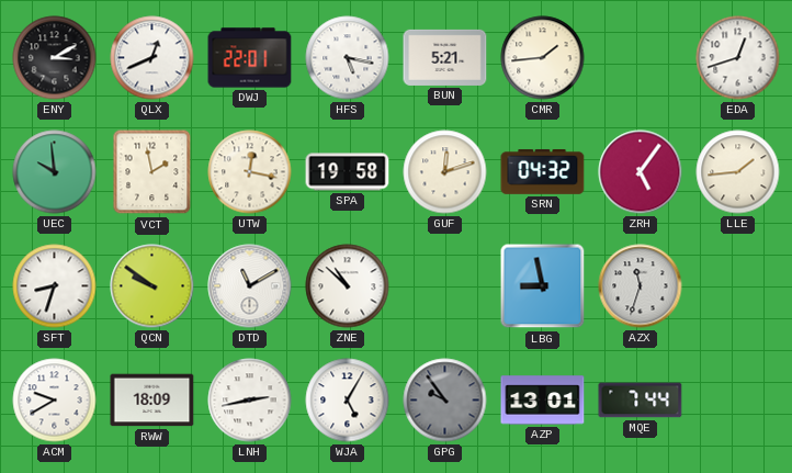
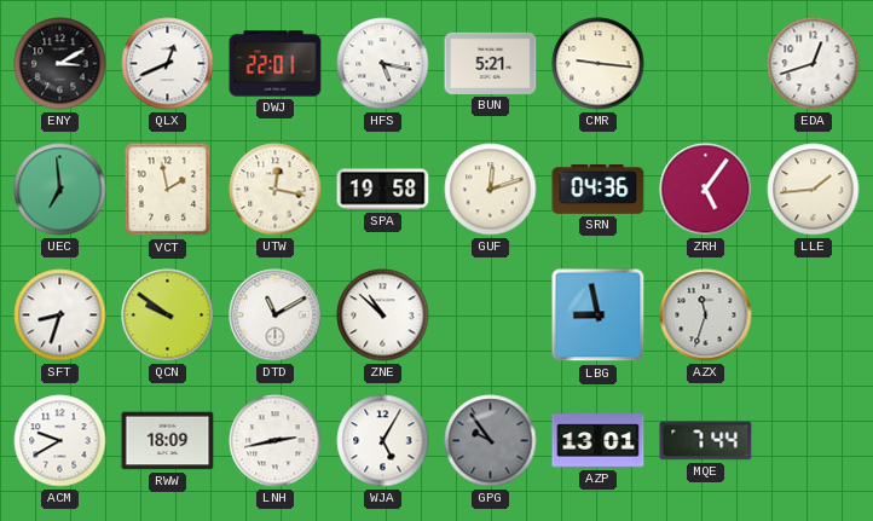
CMR: 1:44 -> 9:16 (599, 64)
UEC: 9:59 -> 6:59 (60, 190)
SRN: 04:32 -> 04:36 (599, 189)
